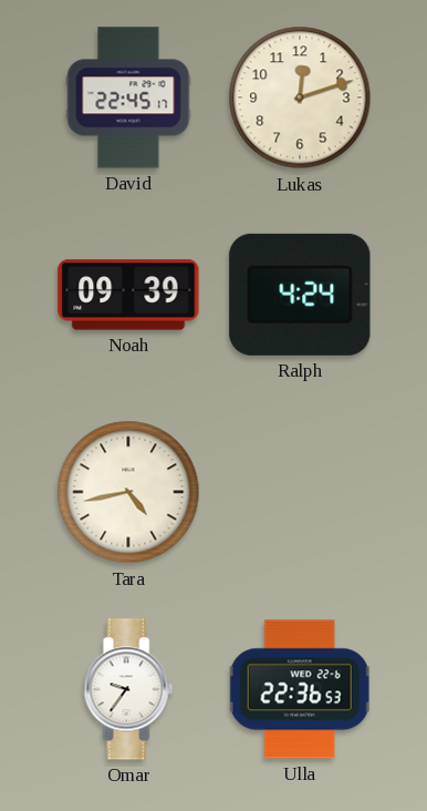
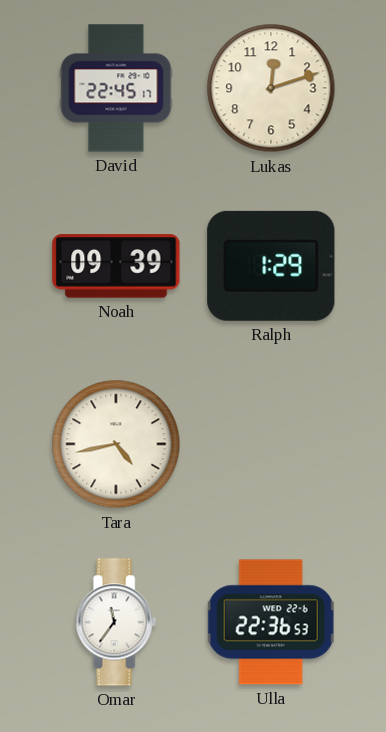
Ralph: 4:24 -> 1:29 (271, 266)
Omar: 9:36 -> 11:36 (116, 622)
